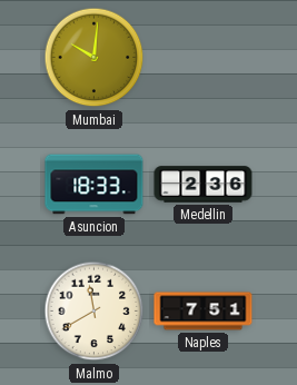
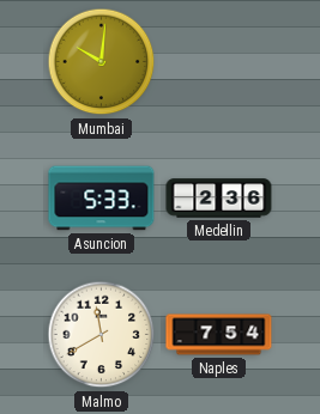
Asuncion: 18:33 -> 5:33 (102, 199)
Naples: 7:51 -> 7:54 (219, 335)
